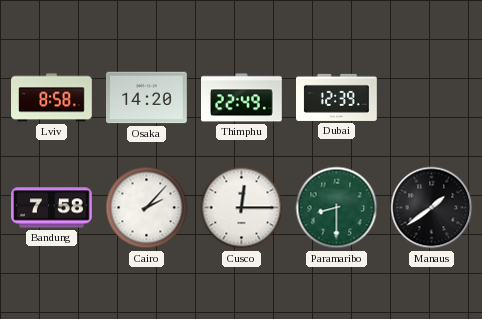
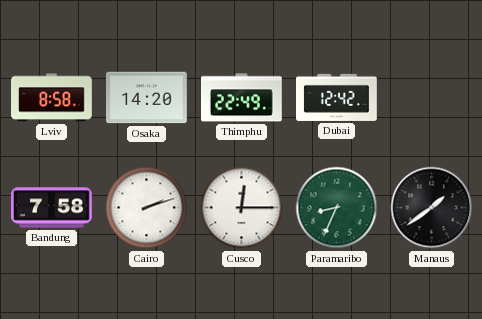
Dubai: 12:39 -> 12:42 (337, 97)
Cairo: 2:07 -> 2:12 (147, 208)
Paramaribo: 8:30 -> 8:34 (337, 208)
